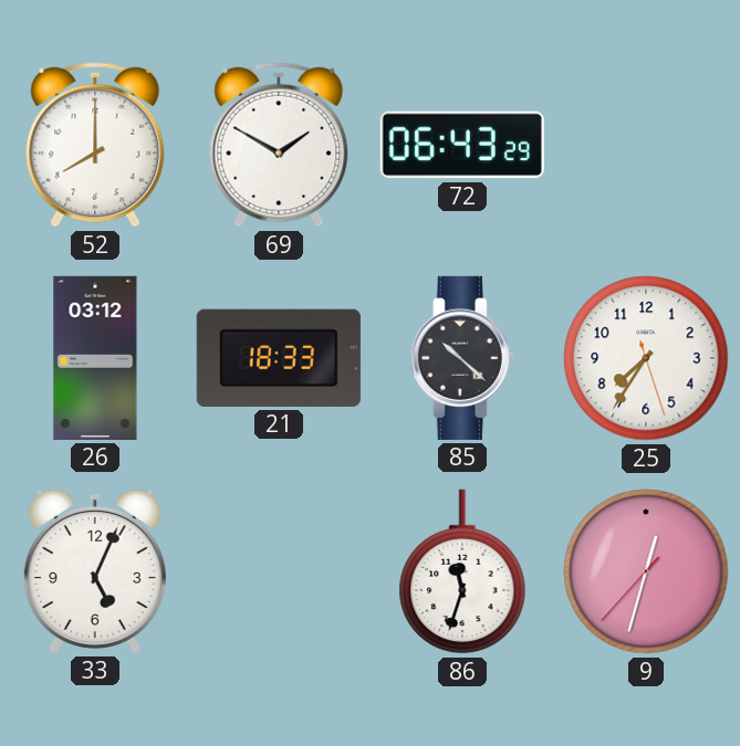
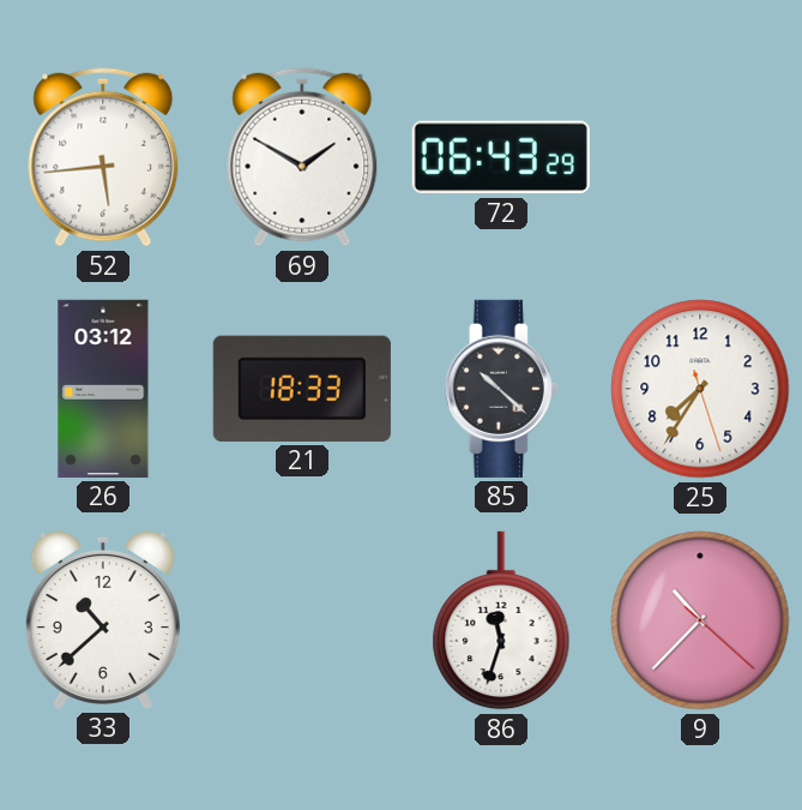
52: 8:00 -> 5:44 (103, 157)
33: 5:04 -> 10:38 (103, 619)
9: 12:32 -> 10:37 (700, 620)
